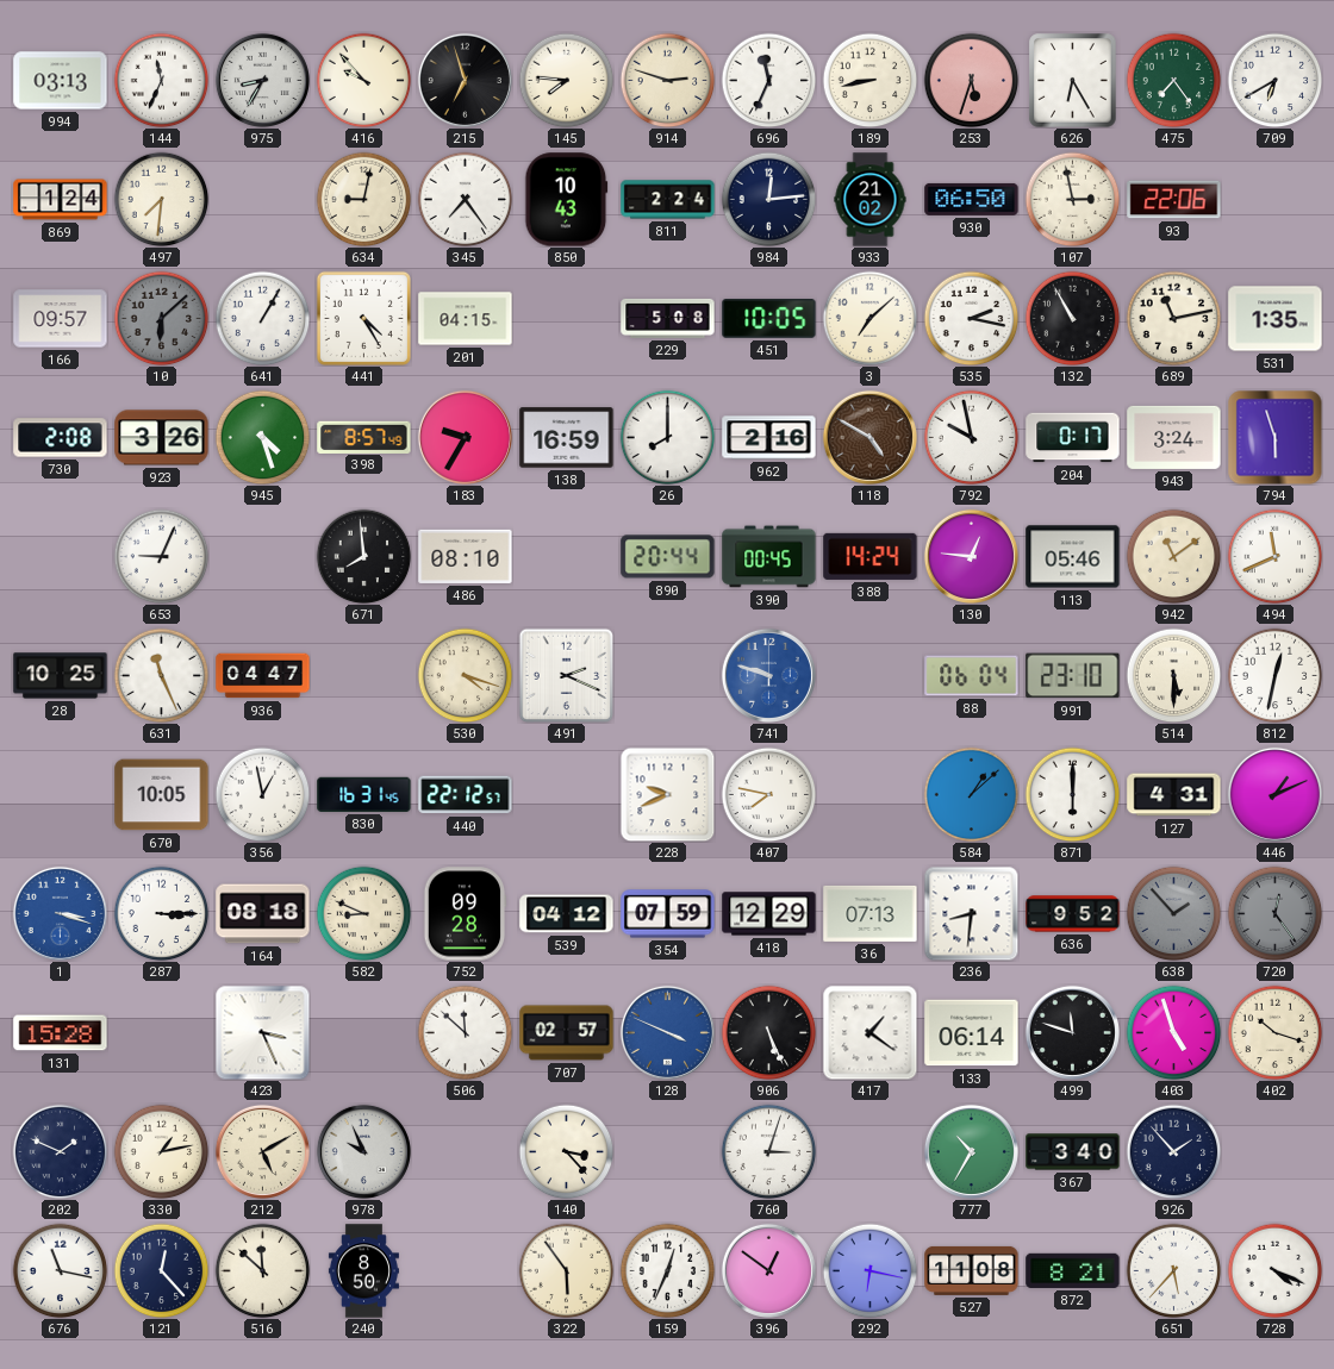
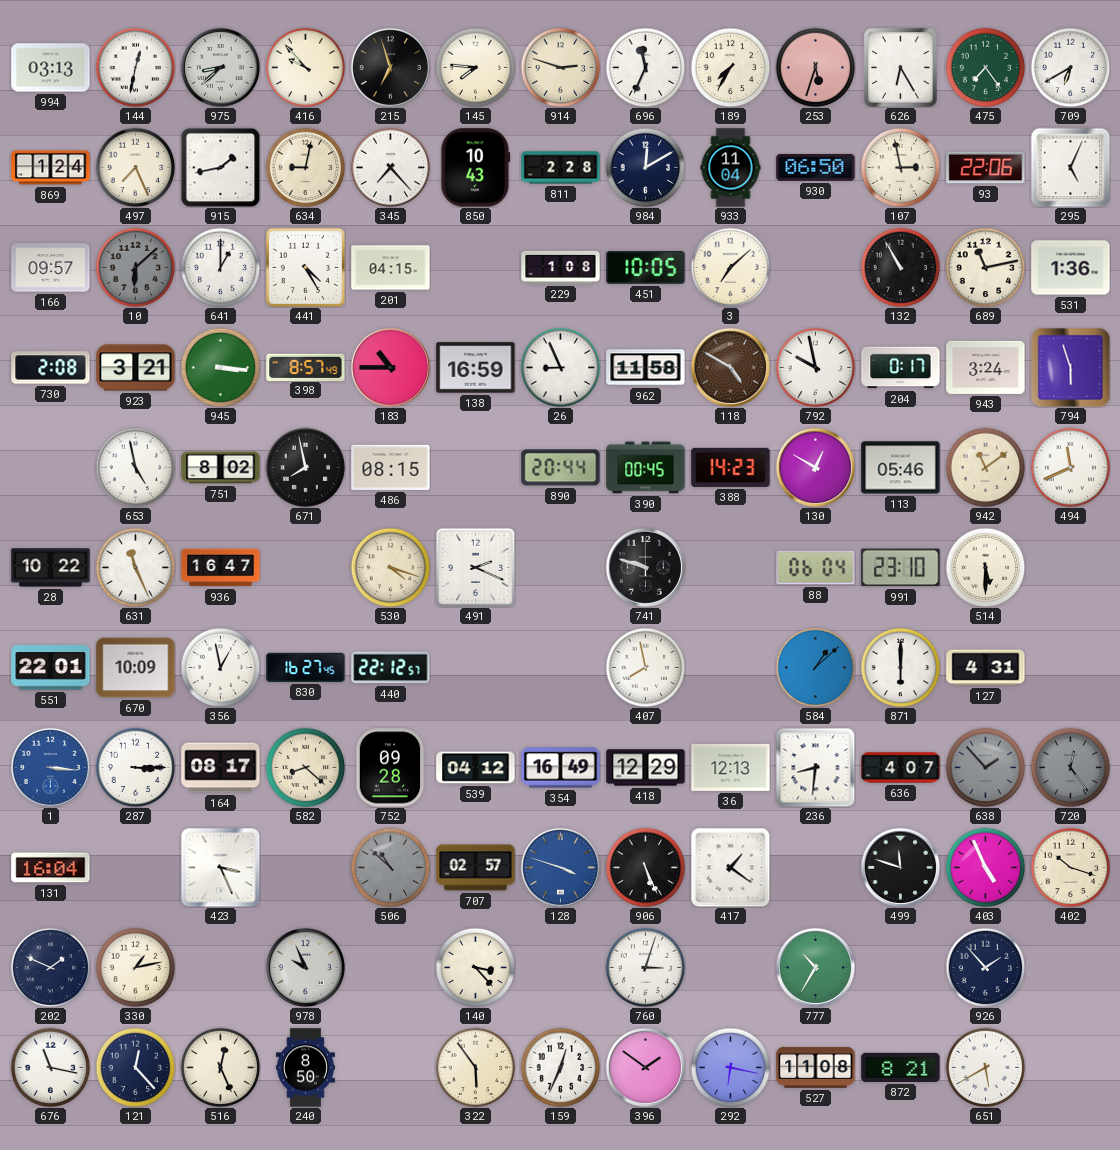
144: 11:34 -> 12:32 (135, 67)
975: 8:35 -> 8:38 (220, 67)
189: 8:43 -> 7:35 (730, 67)
497: 7:31 -> 7:26 (135, 167)
915: none -> 1:43 (220, 167)
345: 7:24 -> 7:23 (390, 167)
811: 2:24 -> 2:28 (561, 168)
984: 12:14 -> 12:10 (645, 167)
933: 21:02 -> 11:04 (731, 168)
295: none -> 5:04 (1070, 167)
641: 1:05 -> 1:00 (220, 267)
229: 5:08 -> 1:08 (561, 267)
535: 2:17 -> none (971, 318)
531: 1:35 -> 1:36 (1071, 268)
923: 3:26 -> 3:21 (136, 368)
945: 4:27 -> 3:16 (220, 367)
183: 9:35 -> 10:45 (390, 367)
26: 8:00 -> 8:56 (560, 367)
962: 2:16 -> 11:58 (646, 368)
653: 9:04 -> 4:58 (135, 467)
751: none -> 8:02 (221, 468)
671: 7:59 -> 7:58 (305, 467)
486: 08:10 -> 08:15 (391, 467)
388: 14:24 -> 14:23 (731, 467)
130: 12:46 -> 12:50 (815, 467)
28: 10:25 -> 10:22 (51, 568)
936: 04:47 -> 16:47 (221, 568)
741 dial: blue -> black (645, 567)
812: 12:32 -> none (1274, 675)
551: none -> 22:01 (51, 668)
670: 10:05 -> 10:09 (136, 668)
830: 16:31 -> 16:27 (306, 667)
228: 9:41 -> none (667, 794)
407: 7:47 -> 7:58 (645, 667)
446: 1:11 -> none (1274, 794)
1: 3:18 -> 3:16 (50, 767)
164: 08:18 -> 08:17 (221, 768)
582: 8:49 -> 8:22 (305, 767)
354: 07:59 -> 16:49 (561, 768)
36: 07:13 -> 12:13 (731, 767)
636: 9:52 -> 4:07 (901, 768)
131: 15:28 -> 16:04 (51, 868)
506: 11:52 -> 10:52 (390, 867)
506 dial: white -> grey (390, 867)
128: 3:49 -> 3:48 (560, 867)
133: 06:14 -> none (972, 1033)
403: 4:57 -> 4:56 (985, 867)
212: 5:10 -> none (262, 1151)
367: 3:40 -> none (1073, 1152)
516: 11:52 -> 12:26 (220, 1067)
396: 12:51 -> 1:51 (645, 1067)
651: 5:37 -> 5:40 (985, 1067)
728: 4:19 -> none (1274, 1270)
